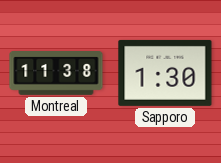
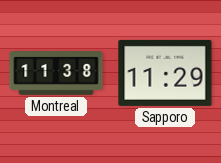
Sapporo: 1:30 -> 11:29 (165, 73)
